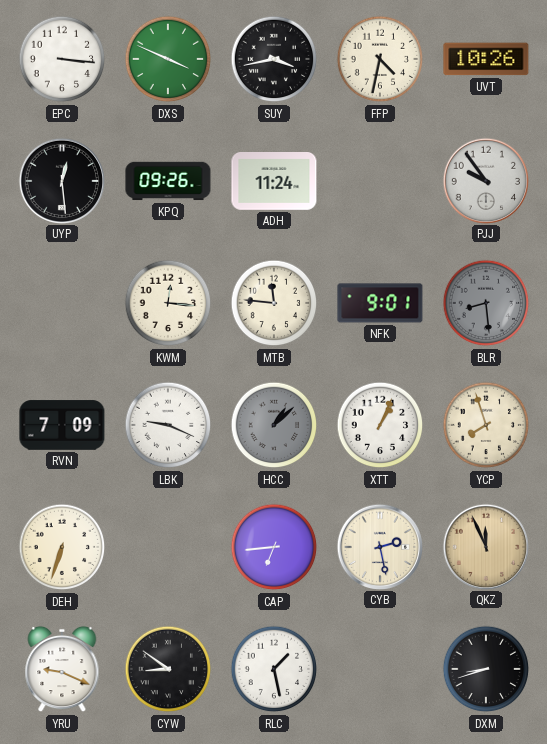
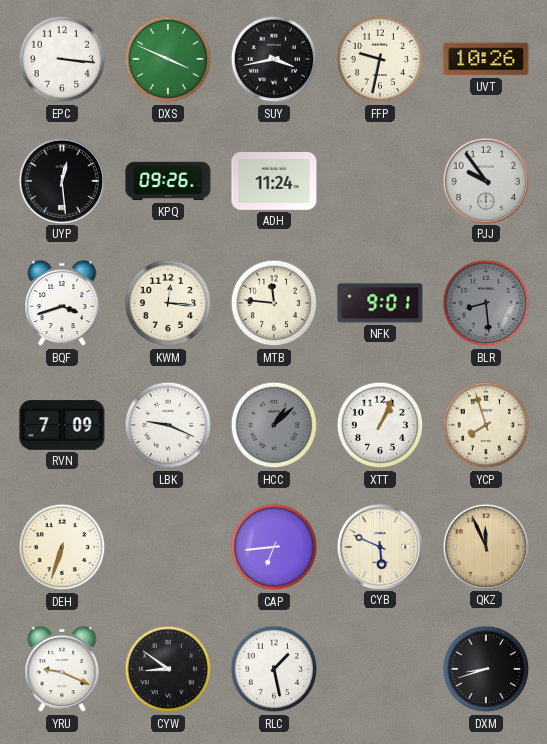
FFP: 4:32 -> 9:32 (380, 59)
BQF: none -> 3:42 (62, 303)
CYB: 2:28 -> 5:49 (379, 546)
